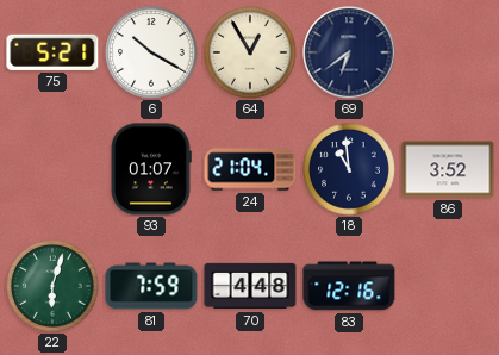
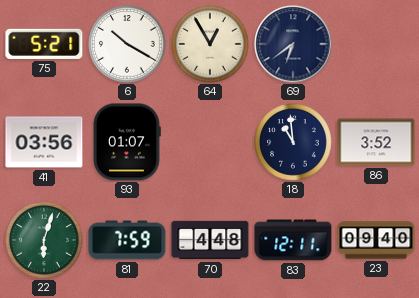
41: none -> 03:56 (44, 142)
24: 21:04 -> none (250, 169)
83: 12:16 -> 12:11 (293, 240)
23: none -> 09:40 (376, 240)
